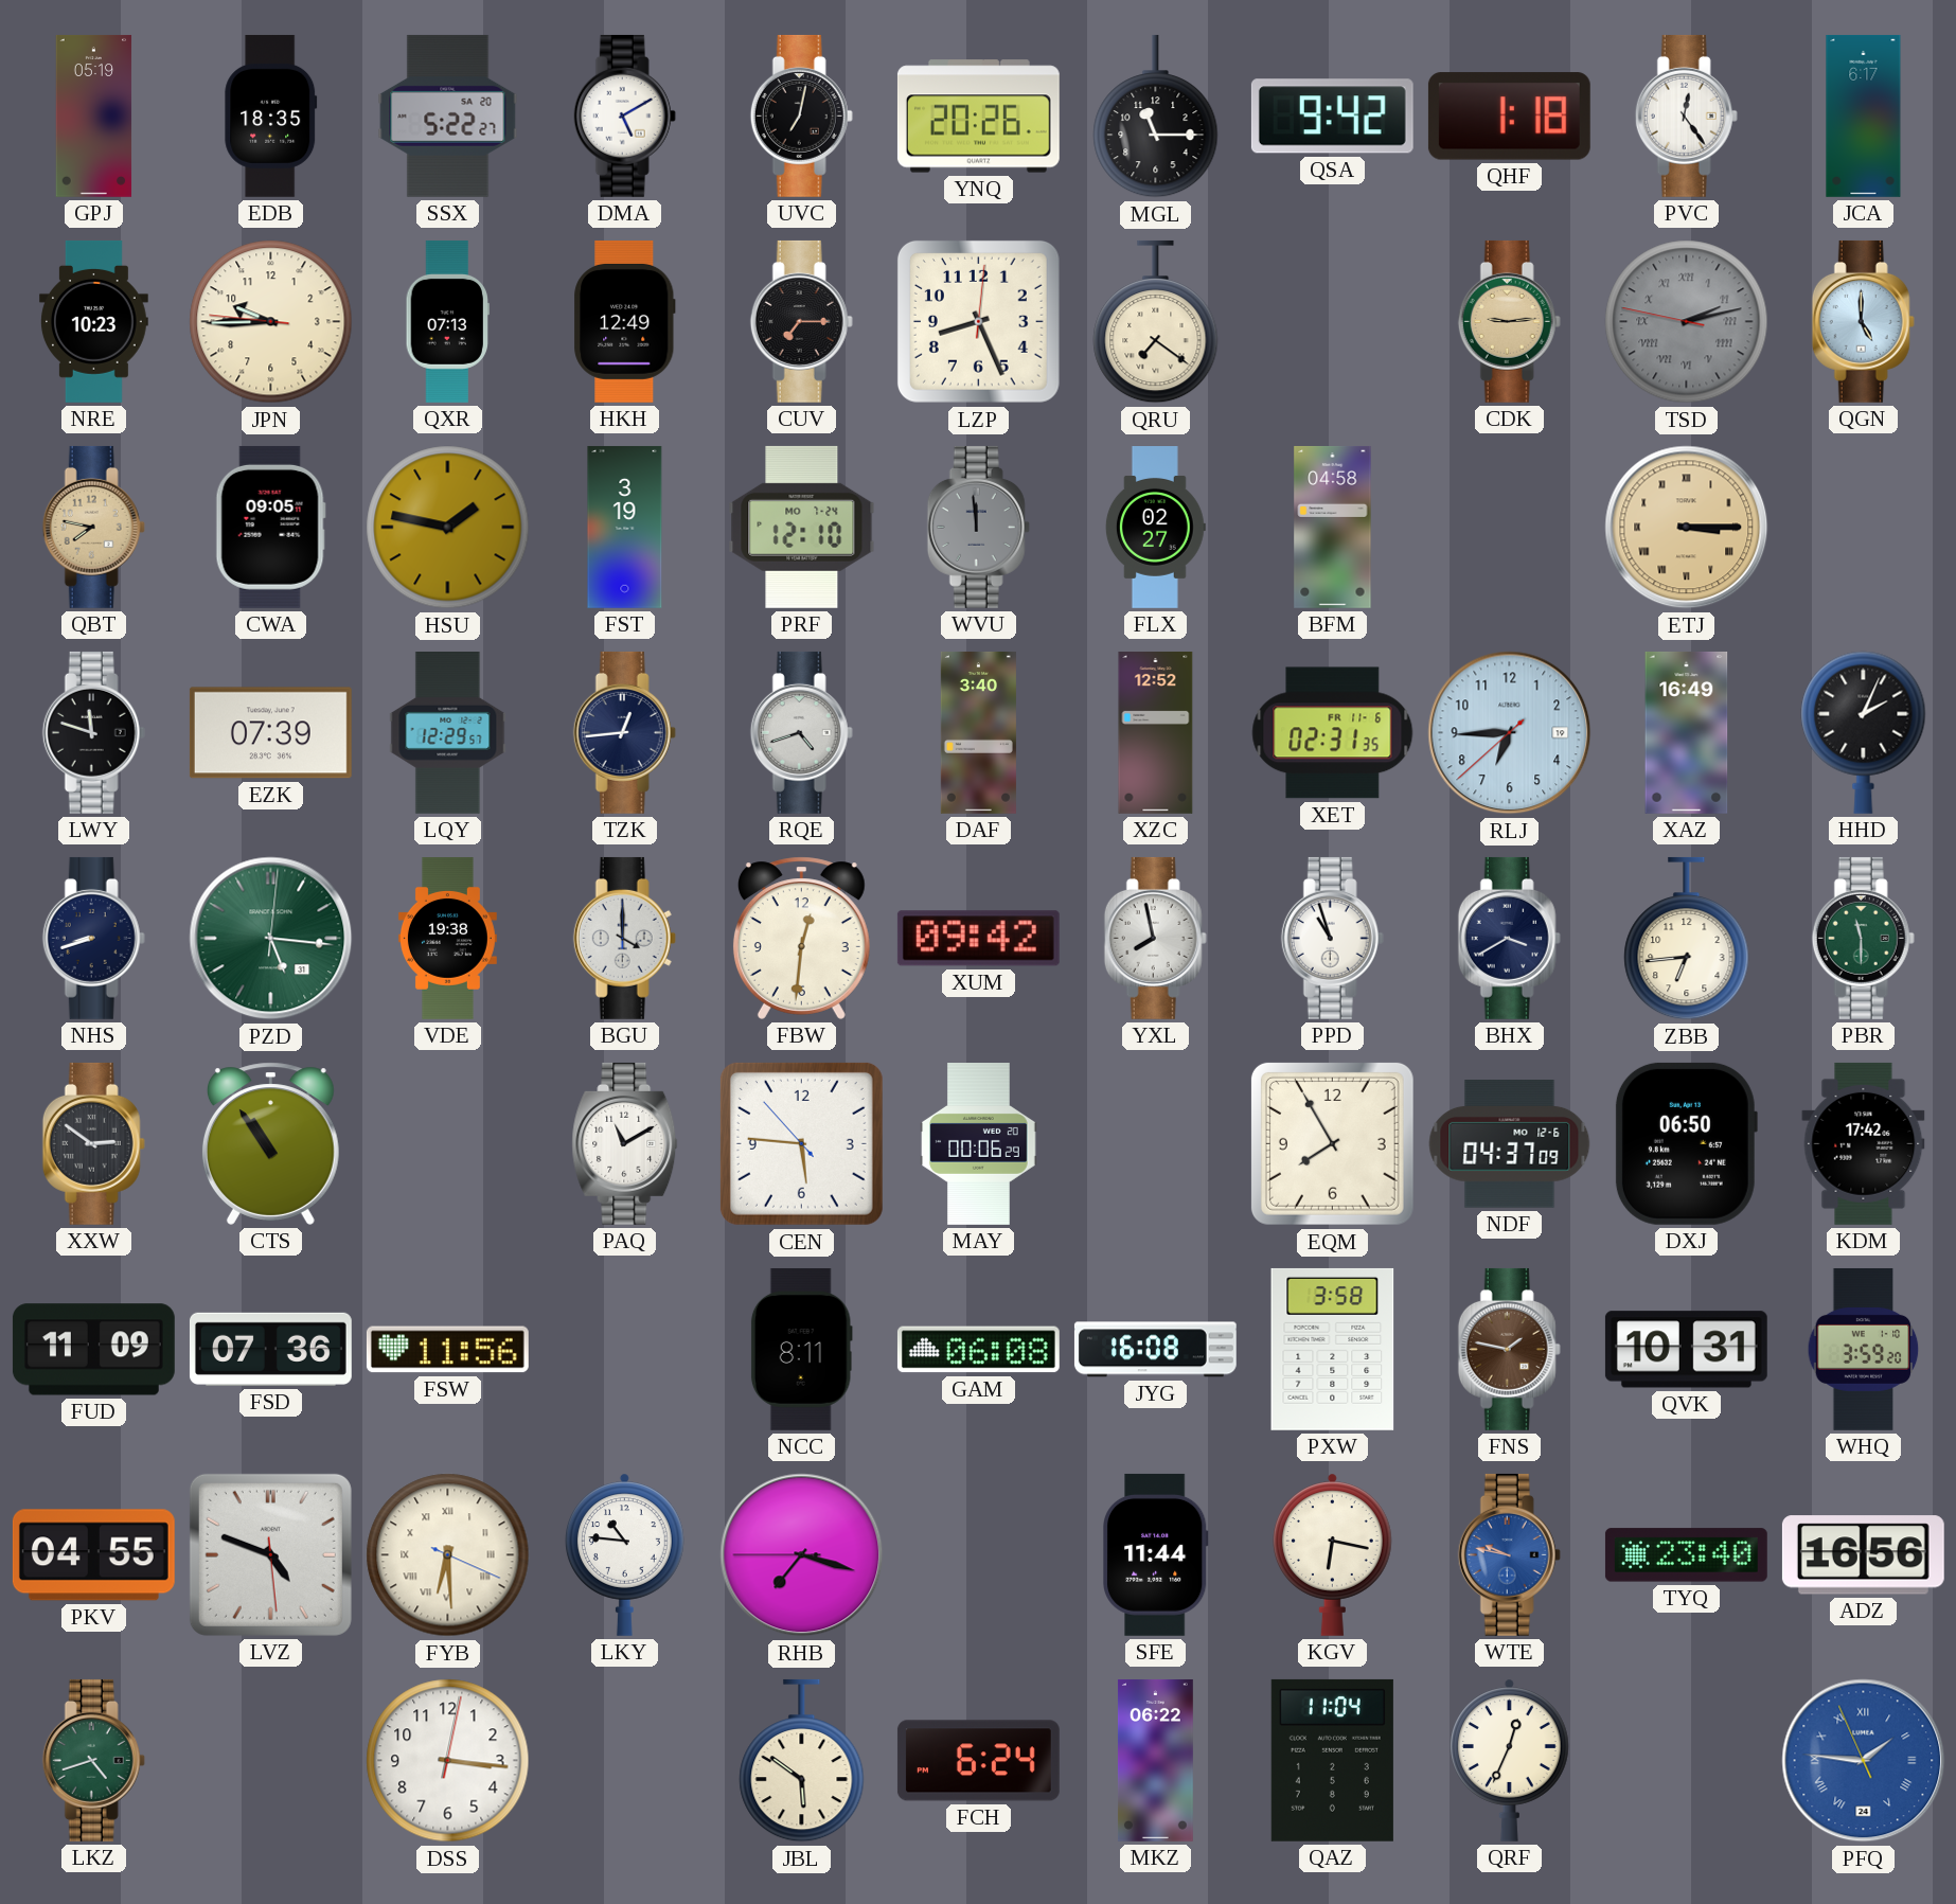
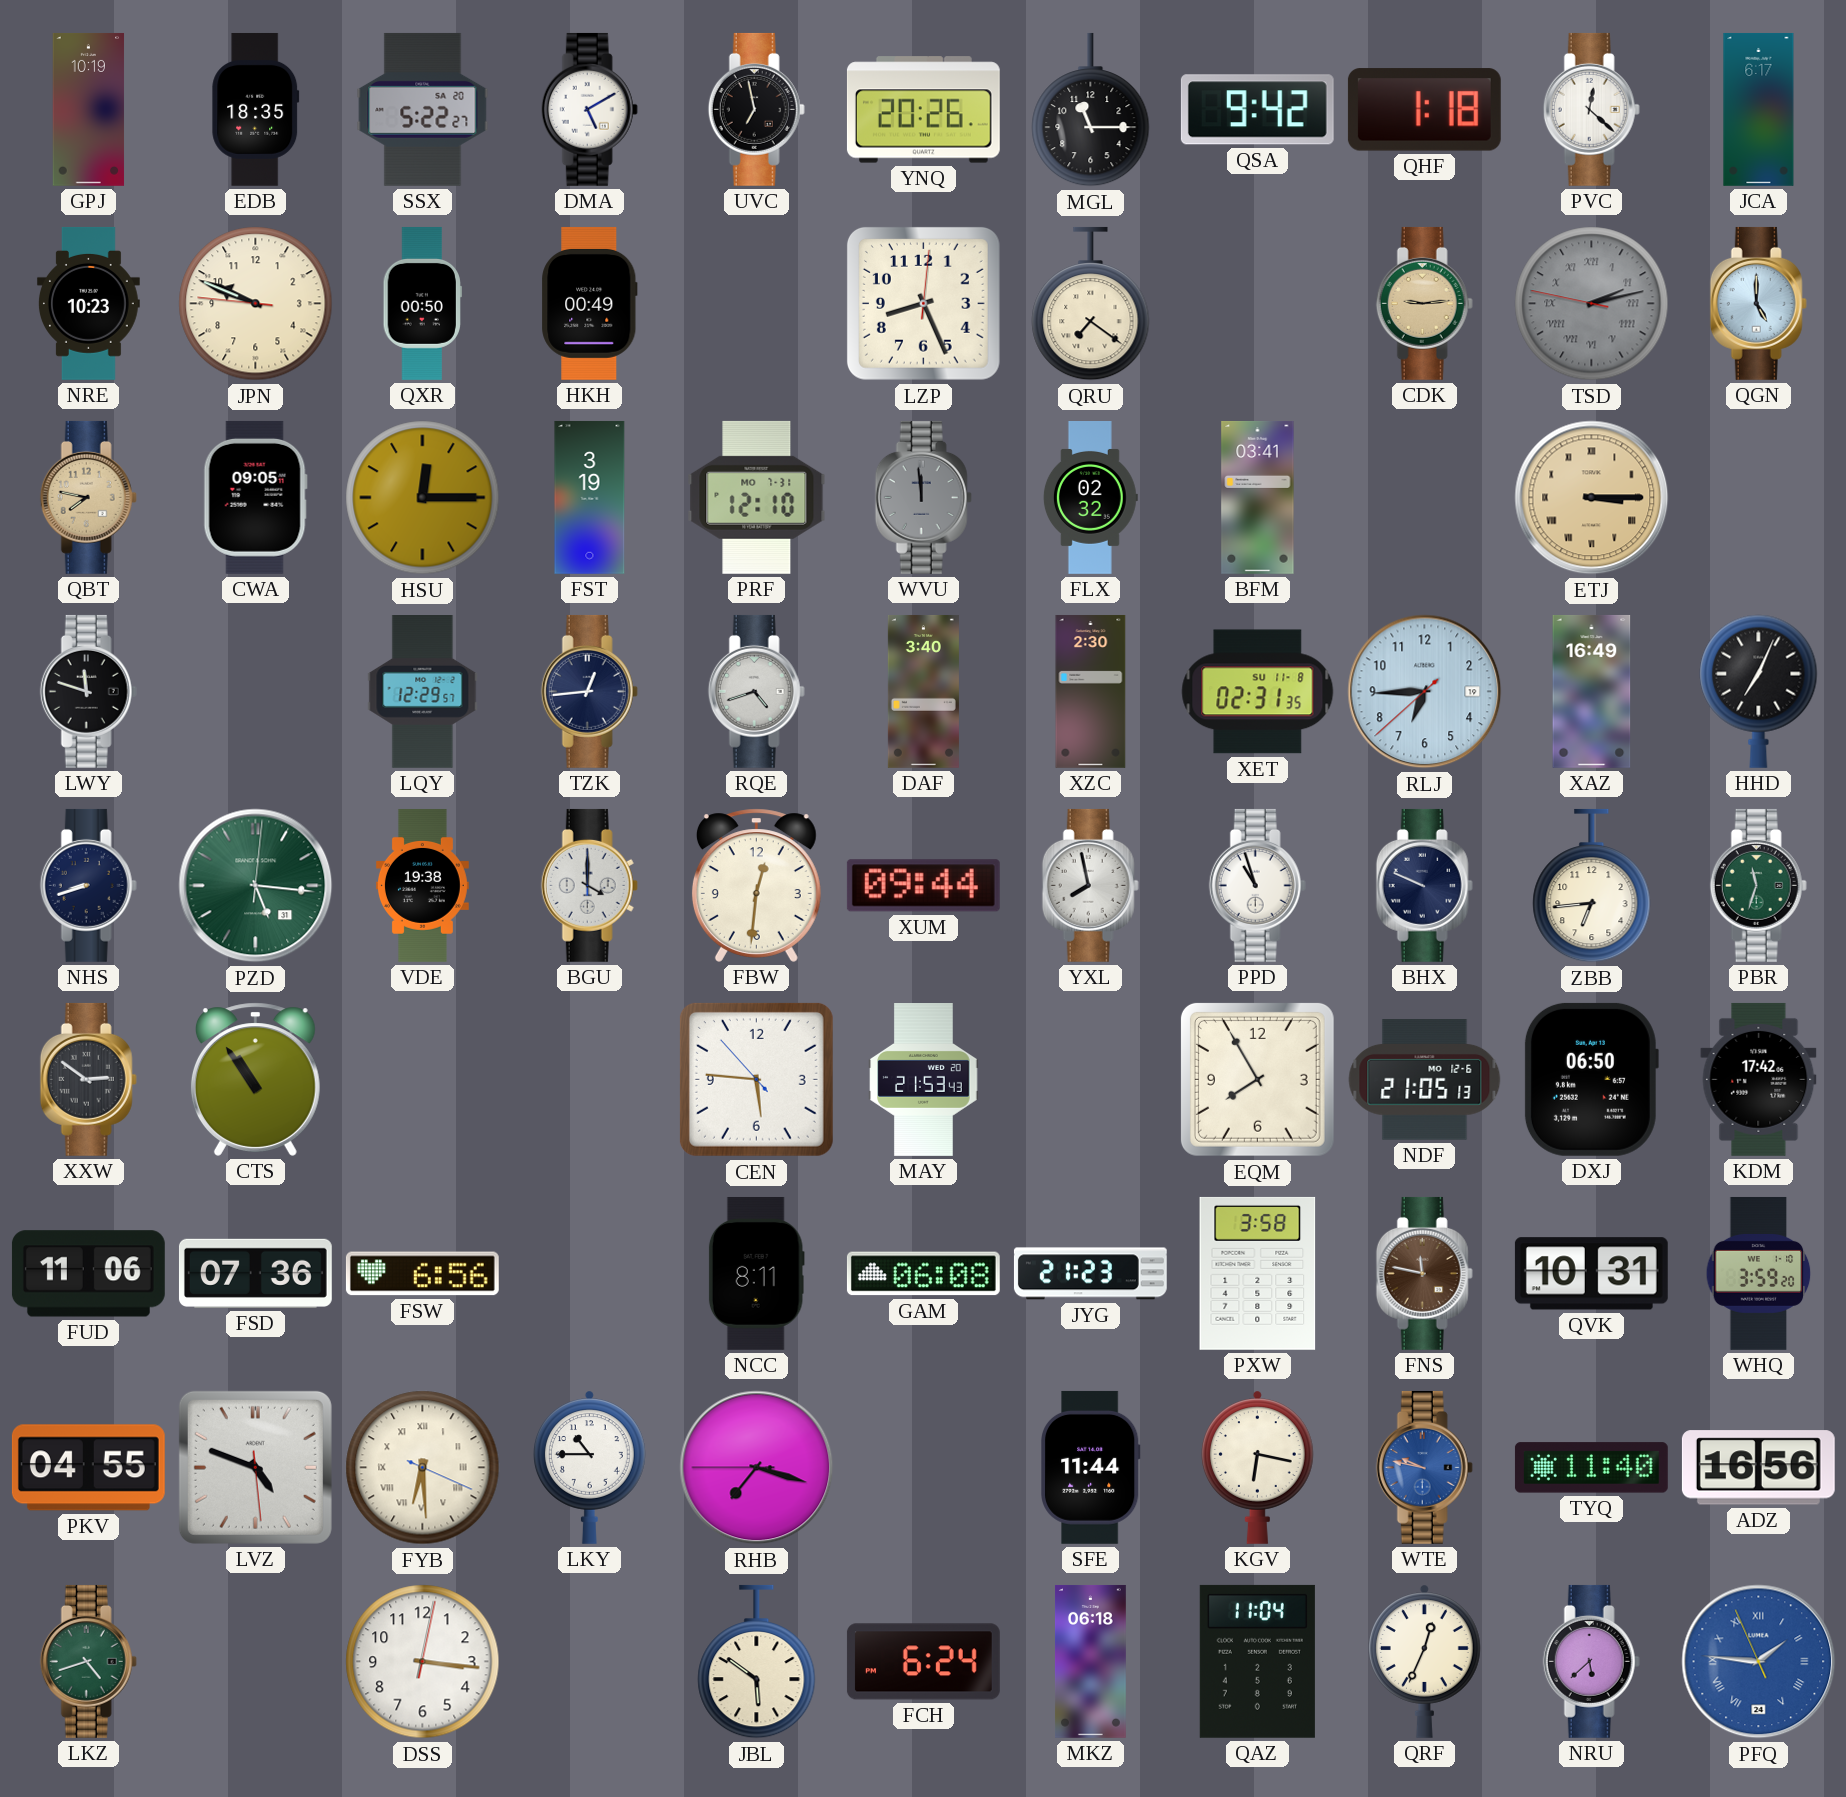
GPJ: 05:19 -> 10:19 (89, 109)
UVC: 7:02 -> 6:58 (756, 109)
PVC: 12:24 -> 12:22 (1591, 109)
JPN: 9:44 -> 9:48 (256, 304)
QXR: 07:13 -> 00:50 (422, 303)
HKH: 12:49 -> 00:49 (590, 303)
CUV: 7:15 -> none (801, 321)
HSU: 1:47 -> 12:15 (423, 498)
PRF date: MO 7-24 -> MO 7-31 (757, 497)
FLX: 02:27 -> 02:32 (1090, 498)
BFM: 04:58 -> 03:41 (1258, 497)
EZK: 07:39 -> none (270, 733)
XZC: 12:52 -> 2:30 (1091, 691)
XET date: FR 11-6 -> SU 11-8 (1258, 692)
HHD: 2:04 -> 7:04 (1759, 691)
XUM: 09:42 -> 09:44 (923, 886)
BHX: 3:40 -> 9:49 (1424, 885)
PBR: 11:30 -> 11:33 (1758, 885)
PAQ: 11:10 -> none (625, 1143)
MAY: 00:06 -> 21:53 (924, 1080)
NDF: 04:37 -> 21:05 (1425, 1080)
FUD: 11:09 -> 11:06 (88, 1274)
FSW: 11:56 -> 6:56 (422, 1274)
JYG: 16:08 -> 21:23 (1090, 1274)
FNS: 1:47 -> 11:47 (1424, 1273)
LKY: 10:46 -> 10:45 (590, 1467)
TYQ: 23:40 -> 11:40 (1591, 1468)
MKZ: 06:22 -> 06:18 (1090, 1661)
NRU: none -> 5:38 (1591, 1661)
